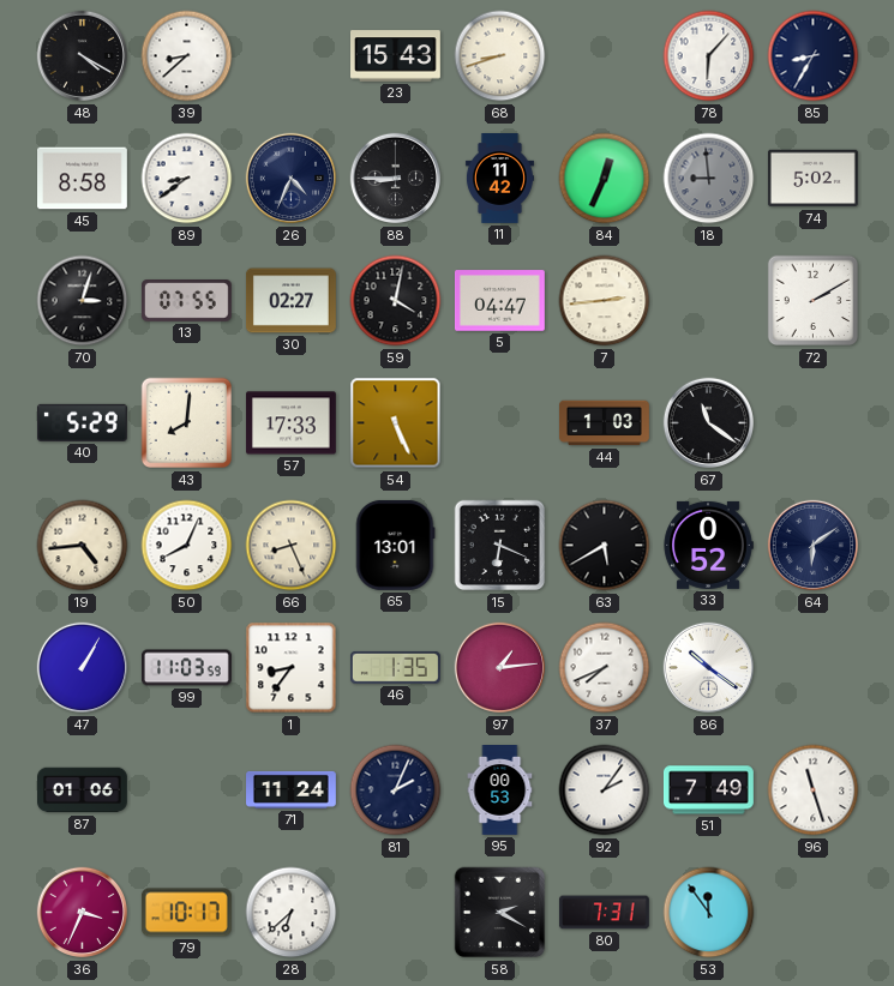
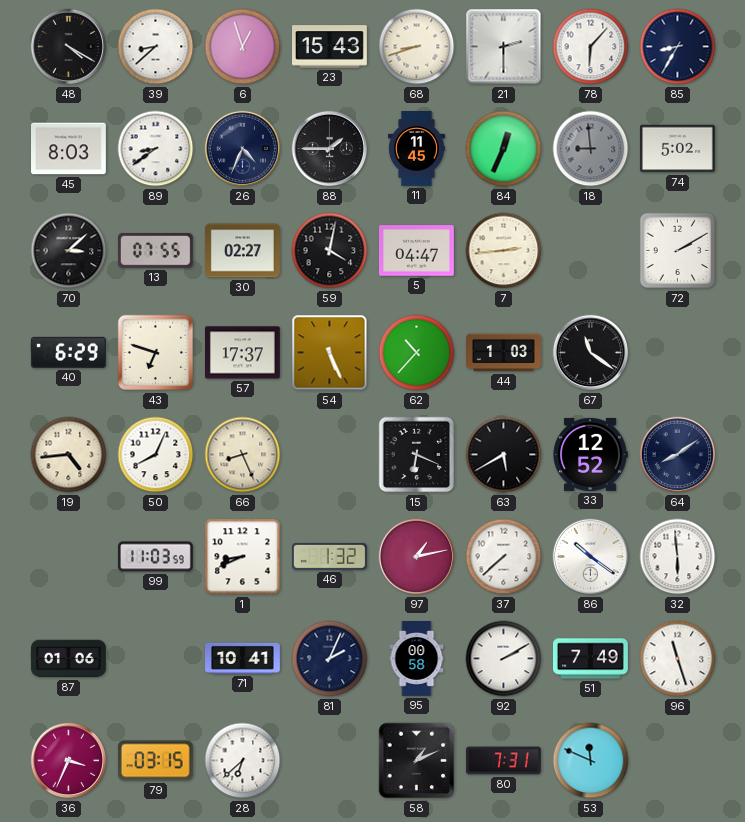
6: none -> 12:57 (243, 47)
21: none -> 2:30 (504, 47)
45: 8:58 -> 8:03 (69, 149)
88: 8:45 -> 1:45 (330, 149)
11: 11:42 -> 11:45 (416, 149)
70: 3:03 -> 3:08 (69, 251)
40: 5:29 -> 6:29 (69, 352)
43: 8:01 -> 6:48 (156, 353)
57: 17:33 -> 17:37 (243, 353)
62: none -> 10:37 (417, 353)
65: 13:01 -> none (395, 545)
33: 0:52 -> 12:52 (590, 454)
64: 6:09 -> 8:09 (678, 455)
47: 1:05 -> none (83, 668)
1: 8:36 -> 8:41 (243, 557)
46: 1:35 -> 1:32 (329, 556)
97: 1:14 -> 1:13 (417, 557)
37: 7:41 -> 7:38 (504, 557)
32: none -> 5:59 (678, 557)
71: 11:24 -> 10:41 (243, 658)
95: 00:53 -> 00:58 (417, 659)
92: 2:06 -> 2:10 (504, 659)
79: 10:17 -> 03:15 (155, 761)
58: 2:20 -> 1:11 (417, 761)
53: 11:54 -> 11:49 (591, 761)
